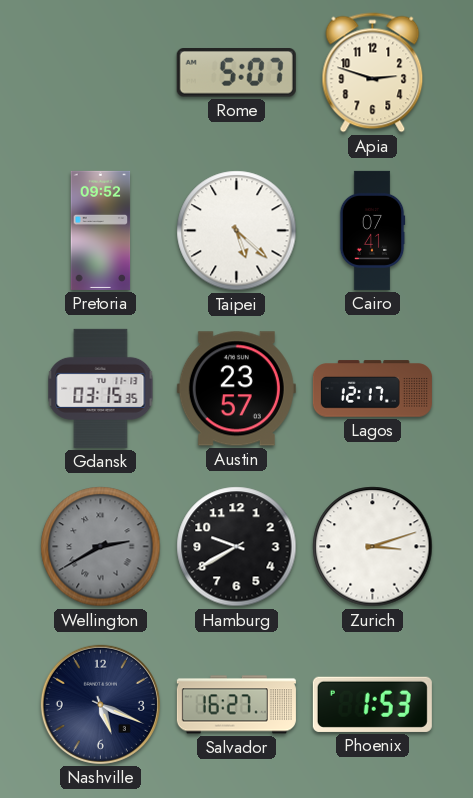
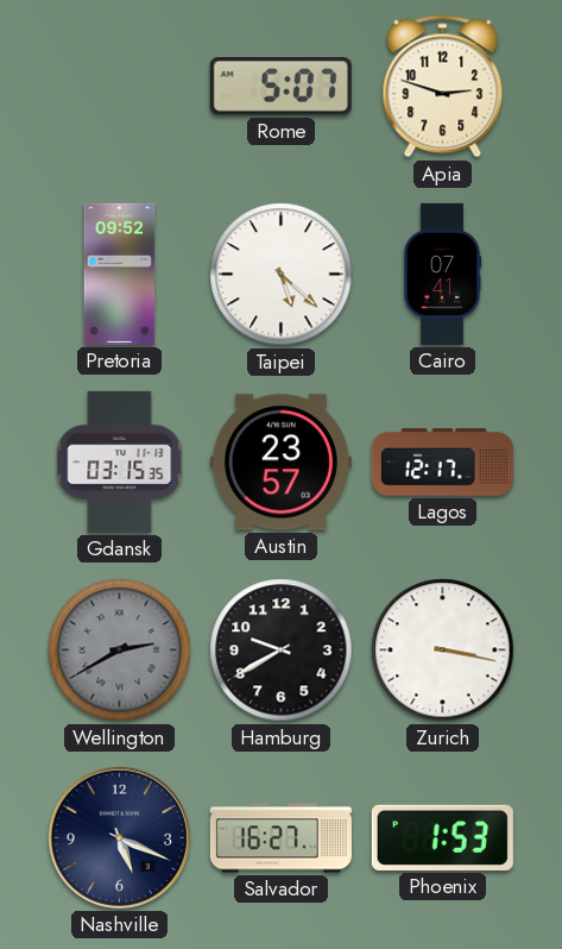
Zurich: 3:12 -> 3:17 (443, 651)
